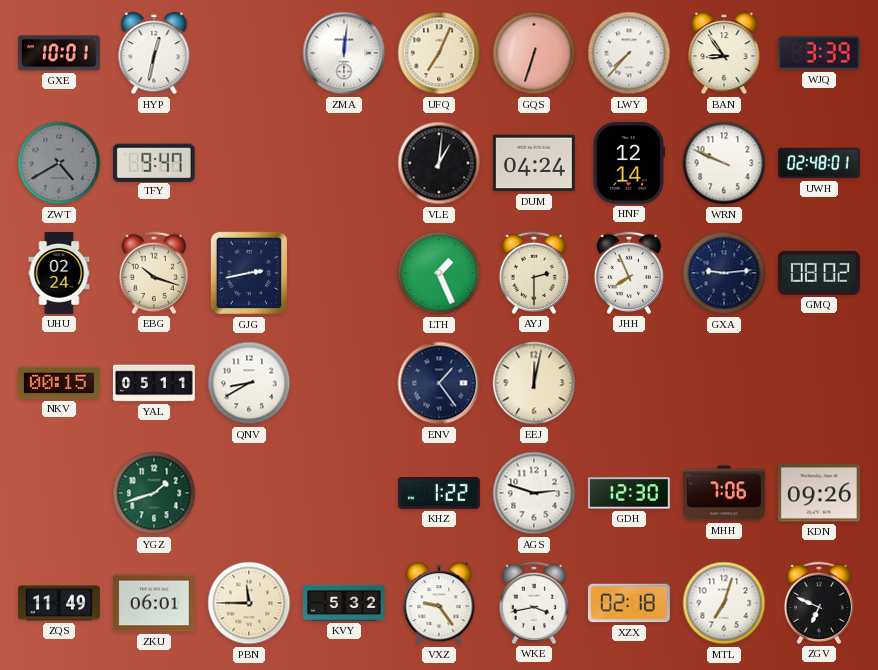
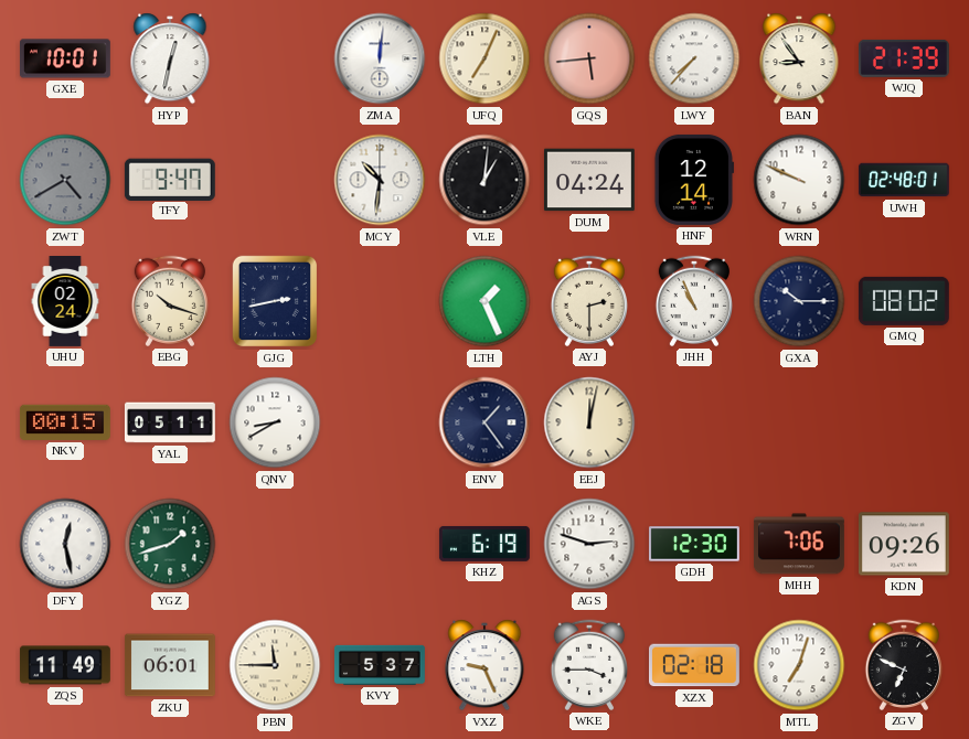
GQS: 6:33 -> 5:44 (589, 58)
WJQ: 3:39 -> 21:39 (904, 58)
MCY: none -> 10:31 (380, 180)
JHH: 7:56 -> 10:56 (693, 301)
GXA: 9:14 -> 10:15 (799, 301)
DFY: none -> 12:28 (65, 544)
KHZ: 1:22 -> 6:19 (484, 544)
KVY: 5:32 -> 5:37 (380, 665)
VXZ: 9:24 -> 9:26 (484, 665)
WKE: 3:43 -> 3:45 (588, 665)
